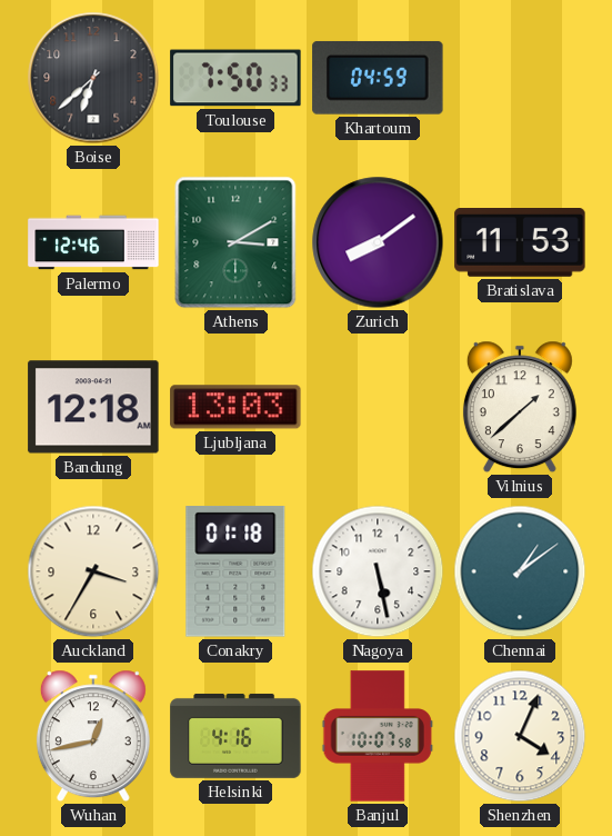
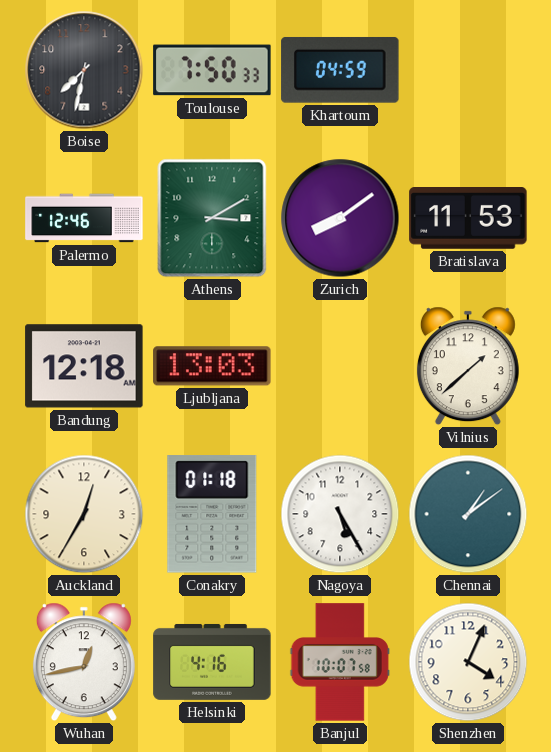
Boise: 6:38 -> 7:32 (84, 70)
Auckland: 3:35 -> 12:35 (84, 514)
Nagoya: 5:28 -> 5:25 (340, 514)
